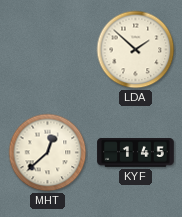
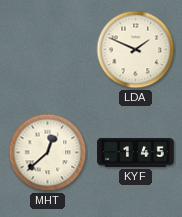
LDA: 1:52 -> 1:49 (136, 50)
